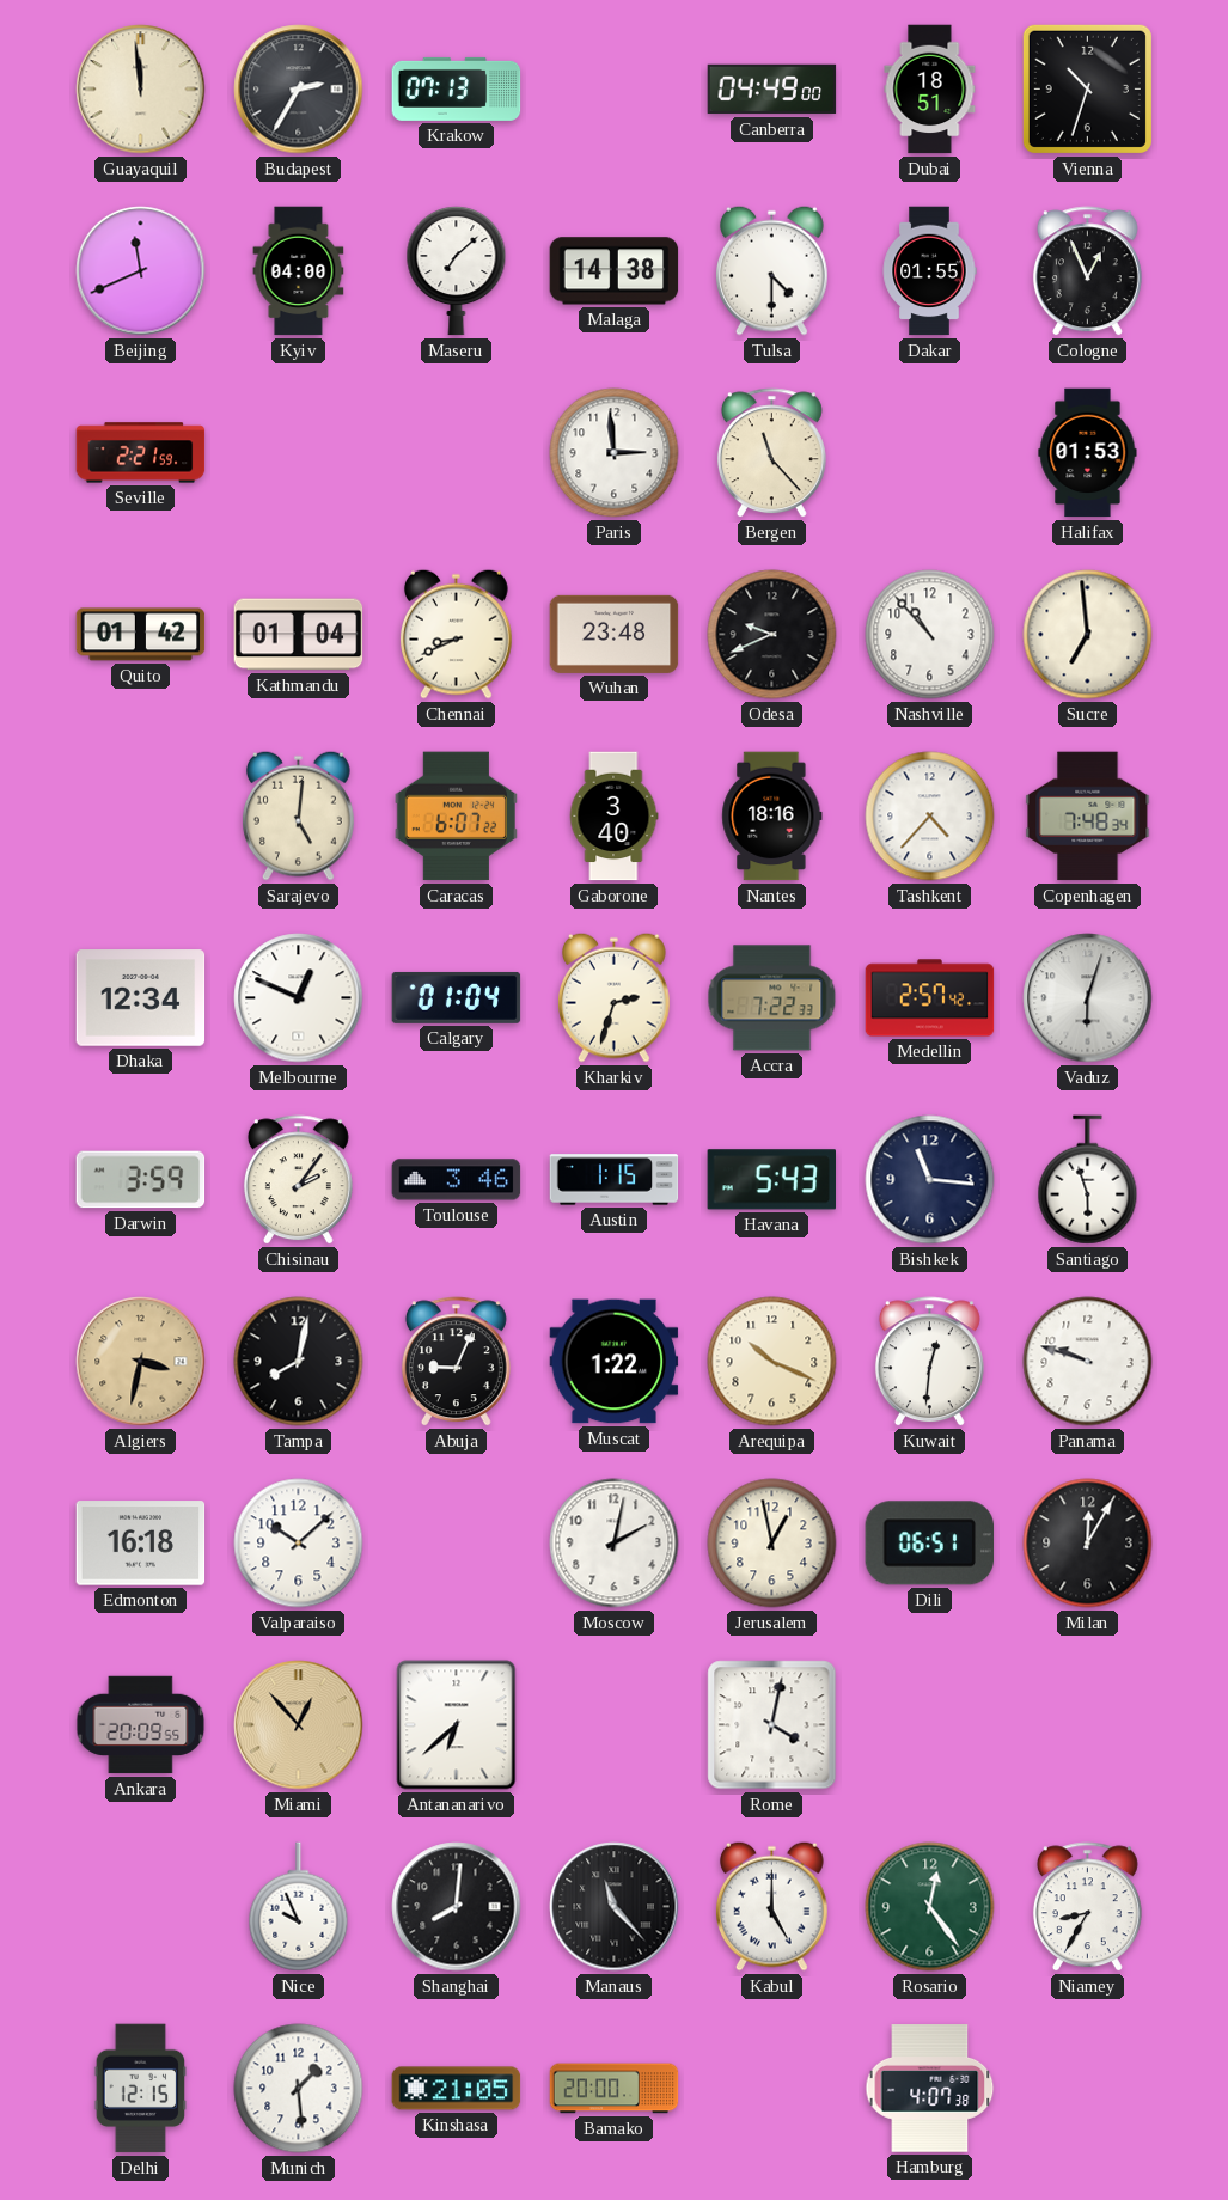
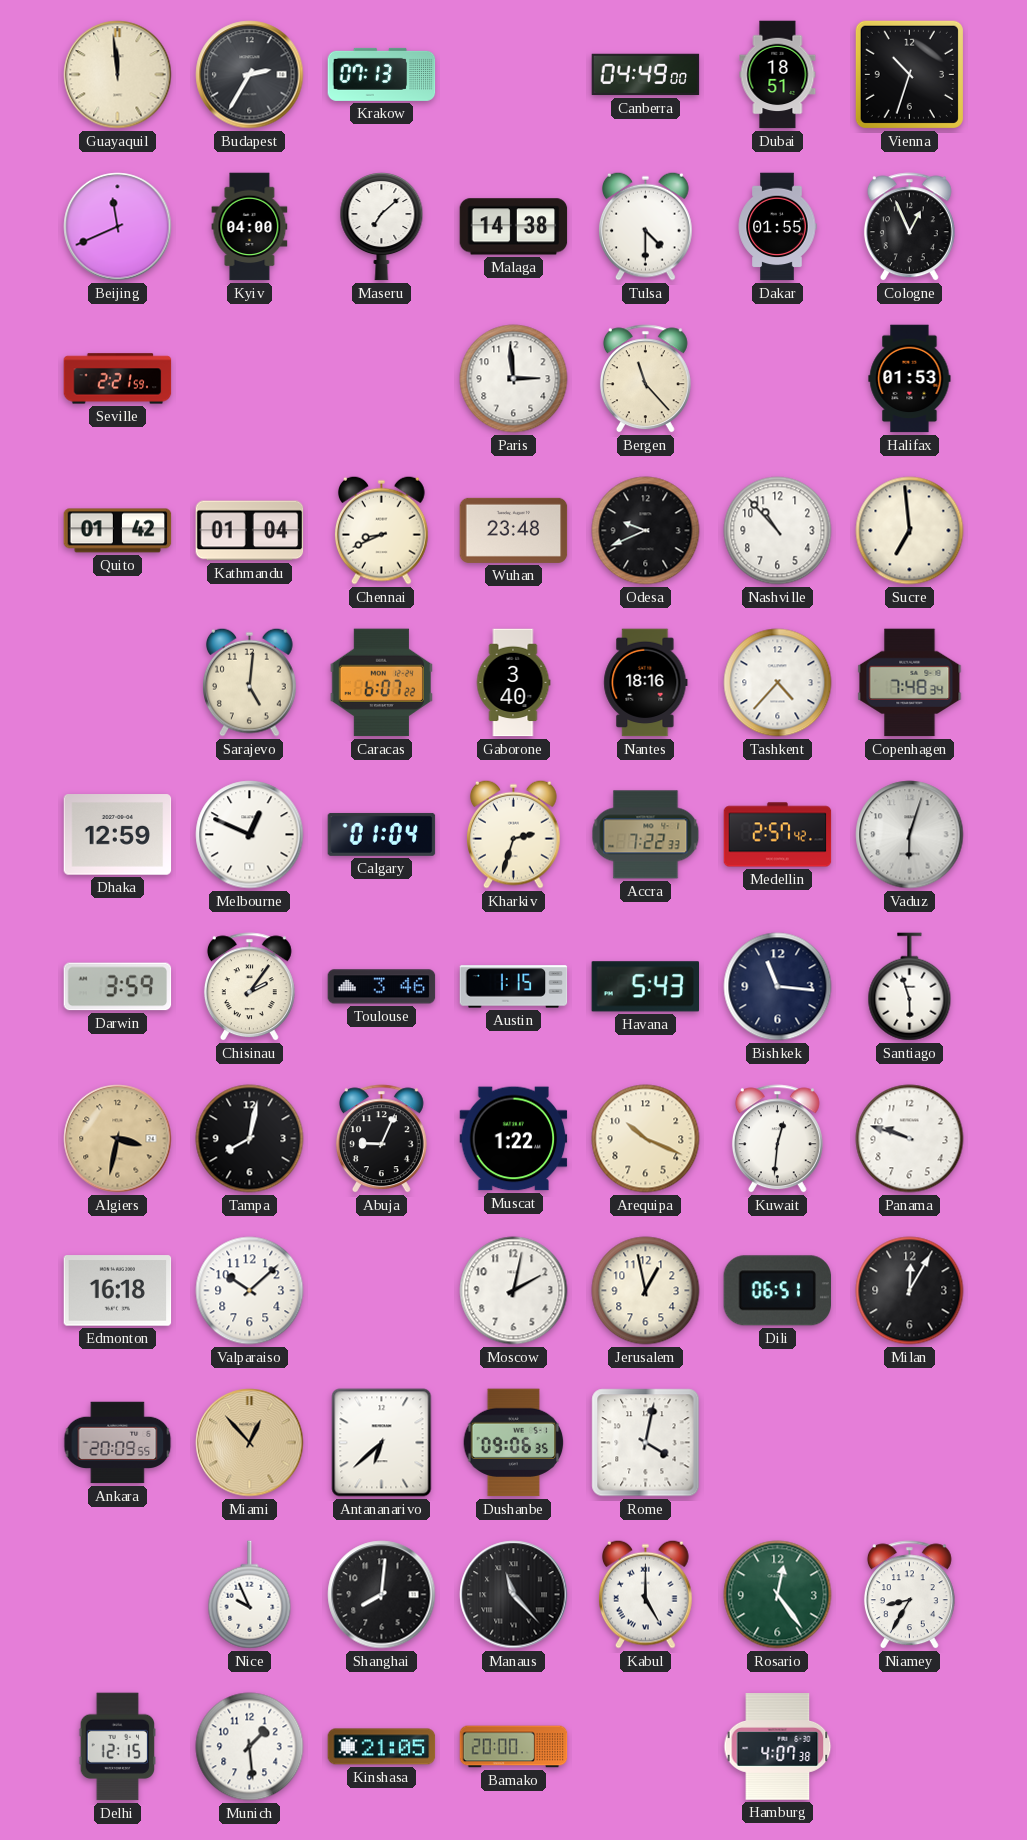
Dhaka: 12:34 -> 12:59 (118, 835)
Dushanbe: none -> 09:06 (514, 1443)
